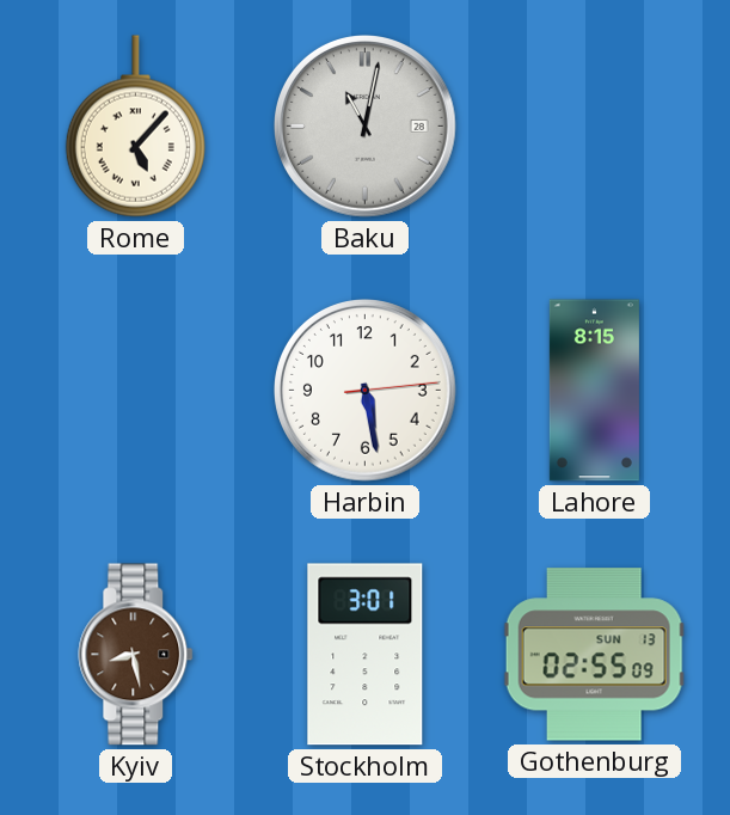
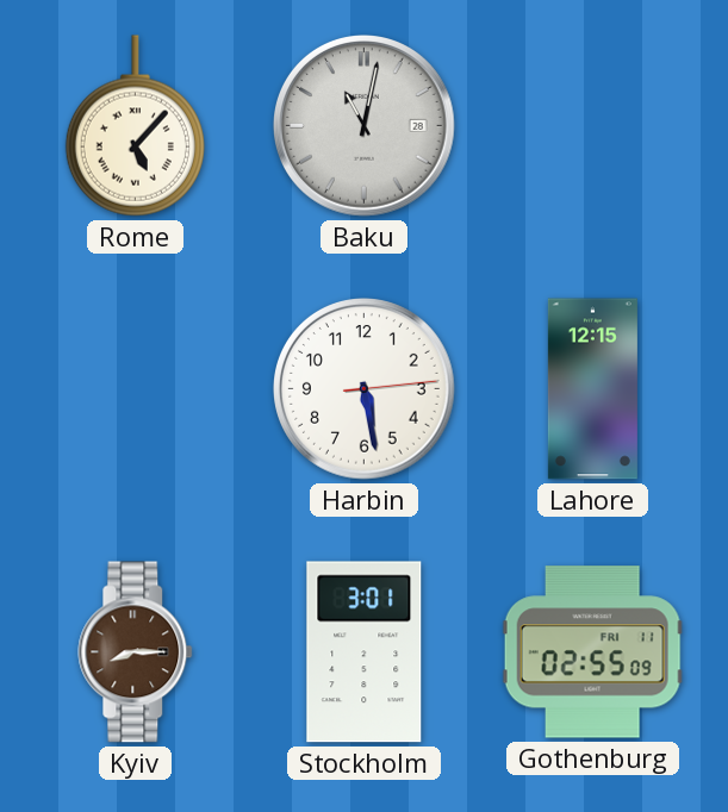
Lahore: 8:15 -> 12:15 (592, 389)
Kyiv: 8:28 -> 8:15 (136, 652)
Gothenburg date: SUN 13 -> FRI 11 (592, 652)
